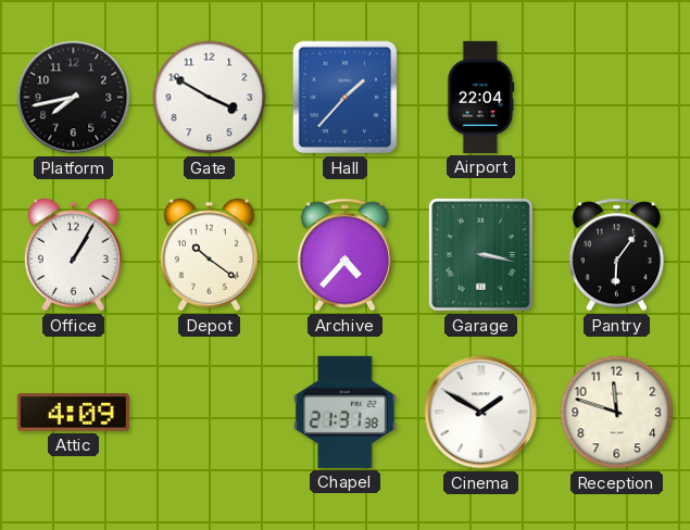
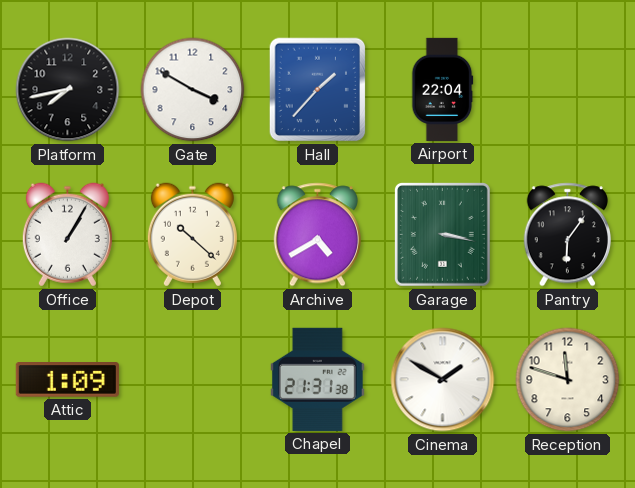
Depot: 10:21 -> 10:22 (192, 235)
Archive: 4:37 -> 4:40 (317, 235)
Attic: 4:09 -> 1:09 (67, 380)
